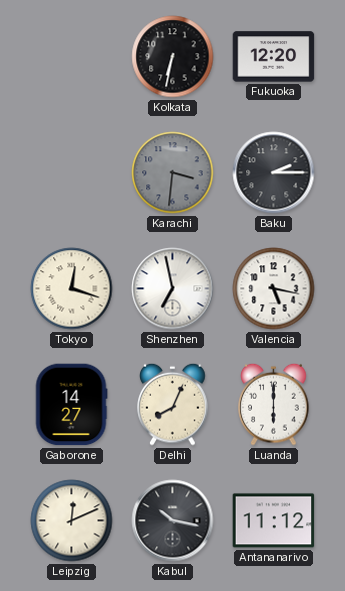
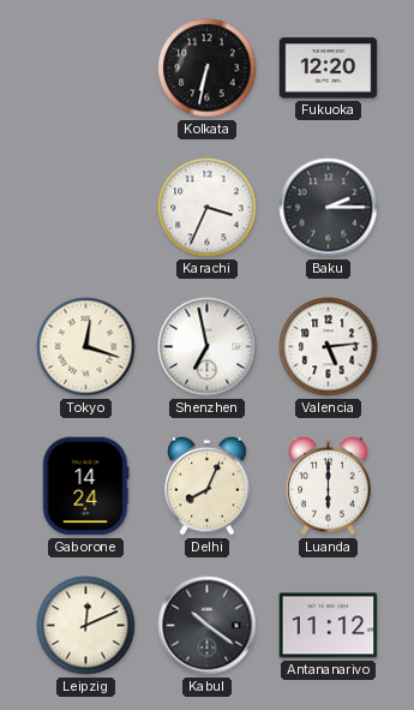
Karachi: 3:31 -> 3:34 (208, 208)
Karachi dial: grey -> white (208, 208)
Valencia: 5:17 -> 5:14 (329, 347)
Gaborone: 14:27 -> 14:24 (85, 487)
Kabul: 10:17 -> 10:21 (208, 626)
